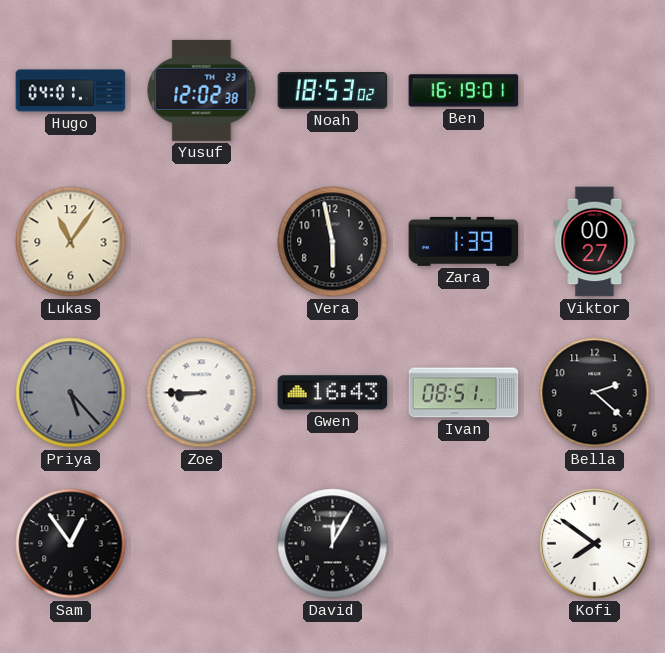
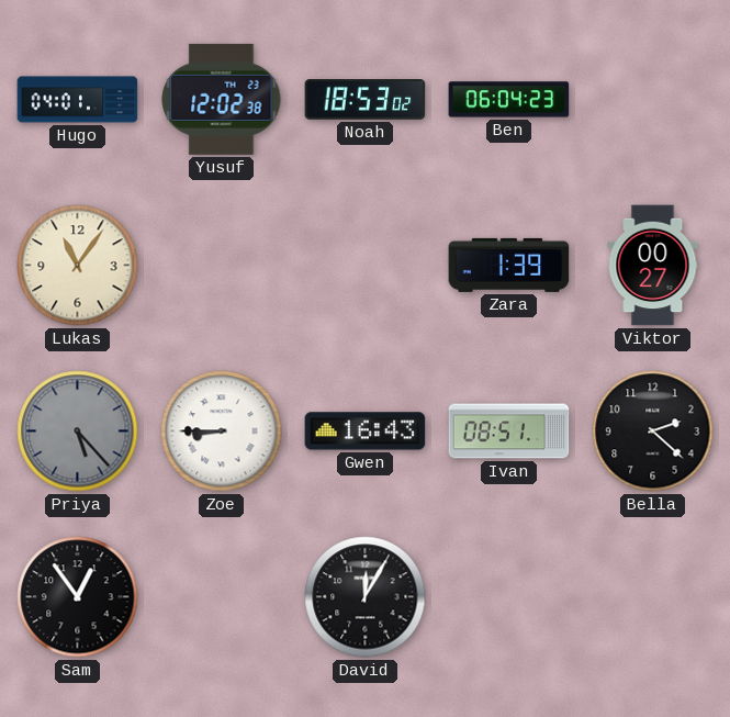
Ben: 16:19 -> 06:04 (509, 100)
Vera: 5:58 -> none (333, 242)
Kofi: 7:51 -> none (595, 544)
